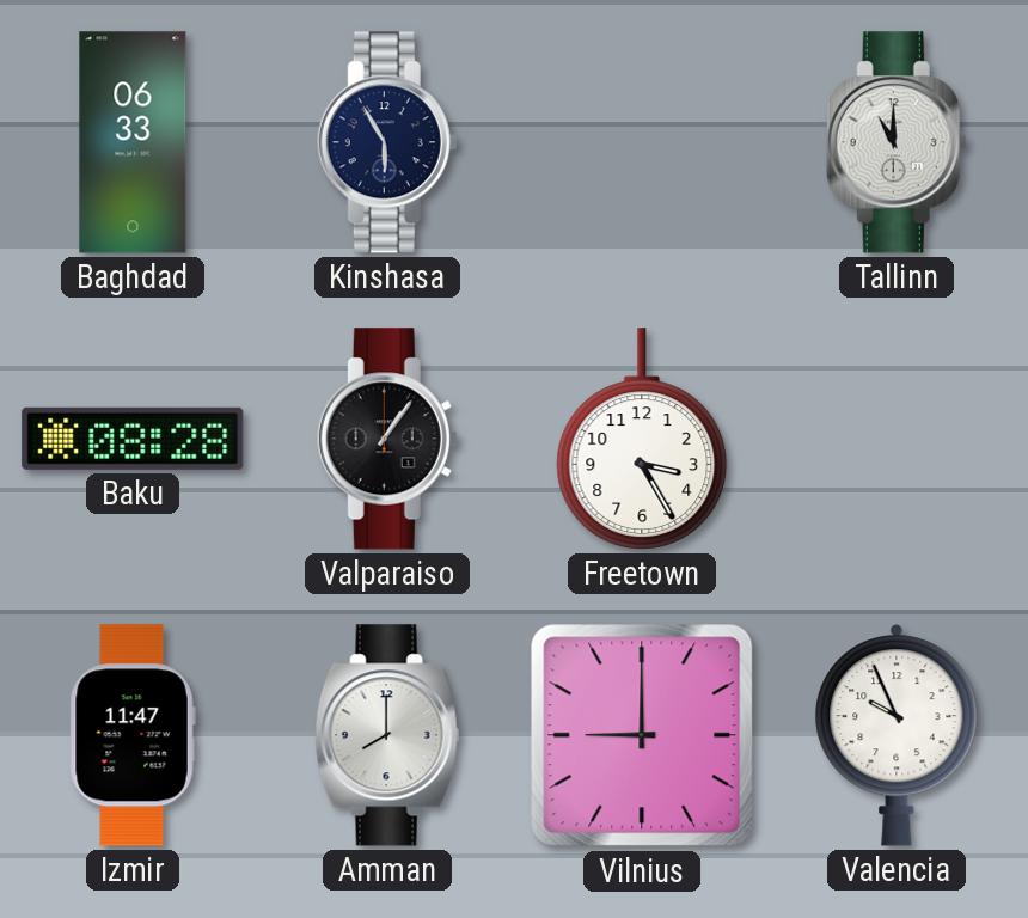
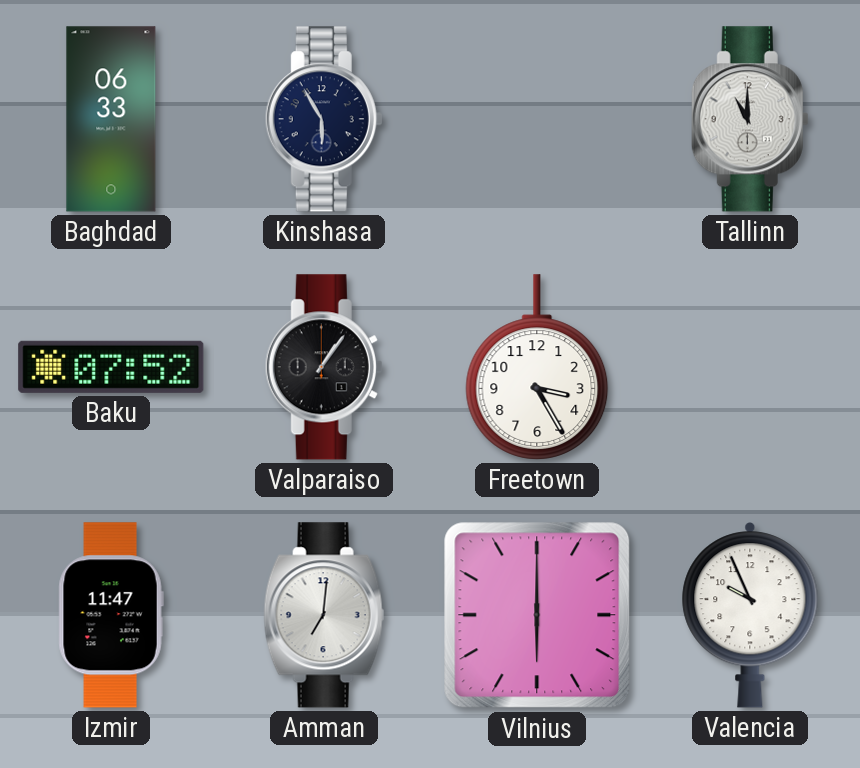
Baku: 08:28 -> 07:52 (111, 367)
Amman: 8:00 -> 7:01 (324, 615)
Vilnius: 9:00 -> 6:00 (537, 615)
